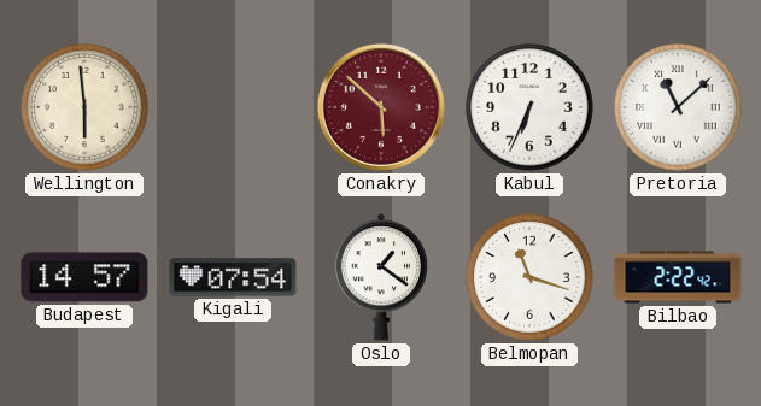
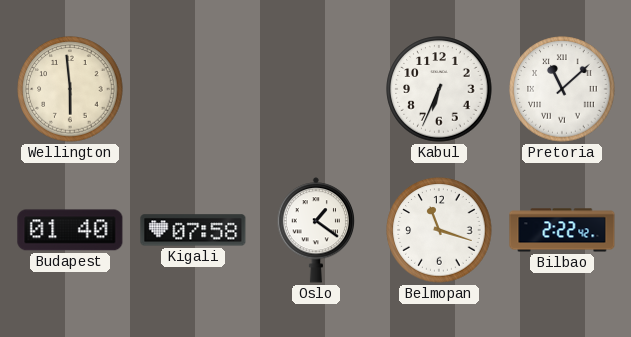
Conakry: 5:52 -> none (381, 107)
Budapest: 14:57 -> 01:40 (70, 230)
Kigali: 07:54 -> 07:58 (193, 230)
